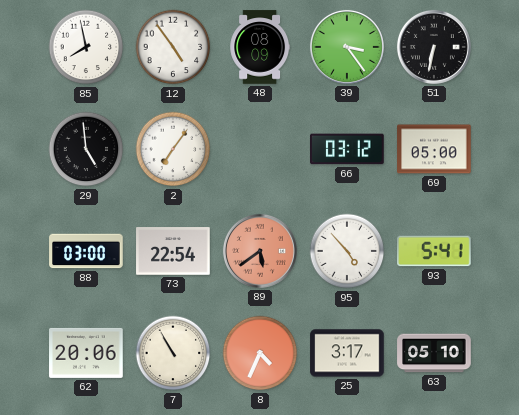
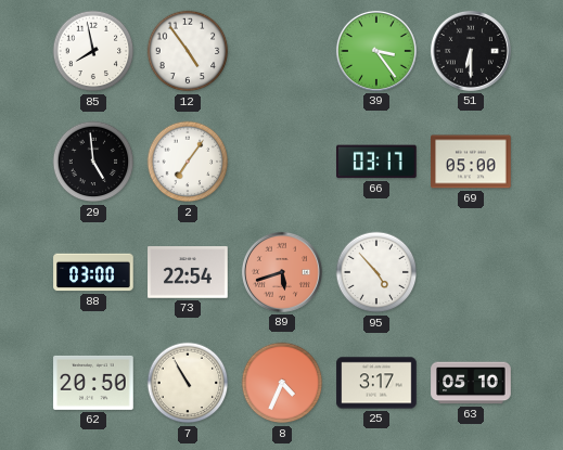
48: 08:09 -> none (260, 47)
51: 6:32 -> 6:30 (471, 51)
66: 03:12 -> 03:17 (376, 162)
89: 5:39 -> 5:42 (282, 272)
93: 5:41 -> none (434, 251)
62: 20:06 -> 20:50 (93, 383)
